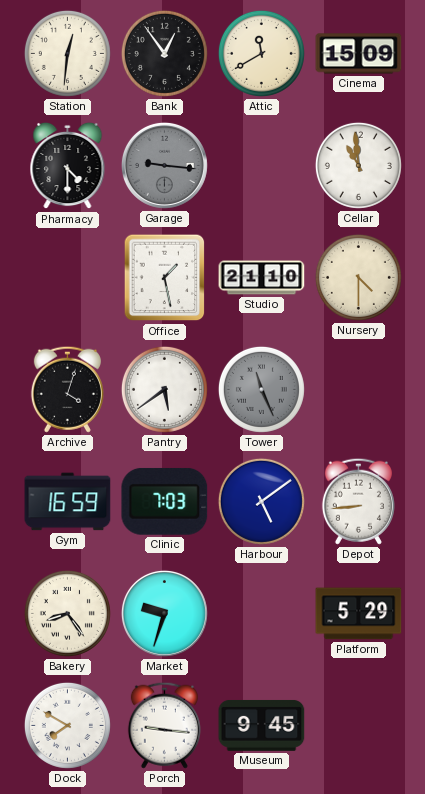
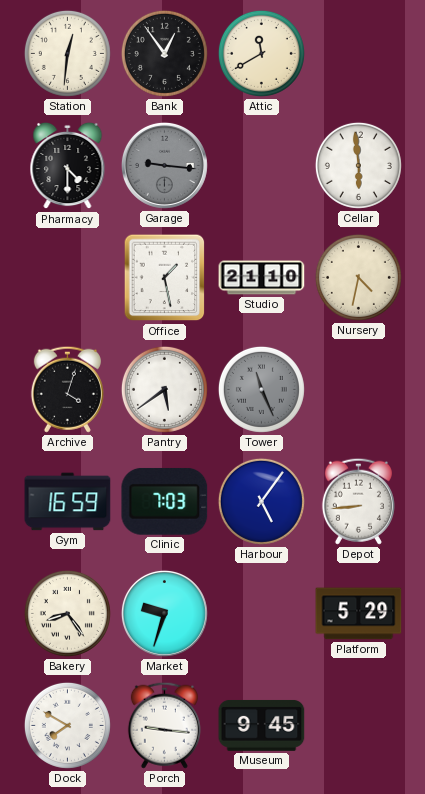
Cinema: 15:09 -> none (359, 54)
Cellar: 10:59 -> 5:59 (358, 165)
Nursery: 4:30 -> 4:32 (358, 277)
Harbour: 5:09 -> 5:06 (261, 501)
